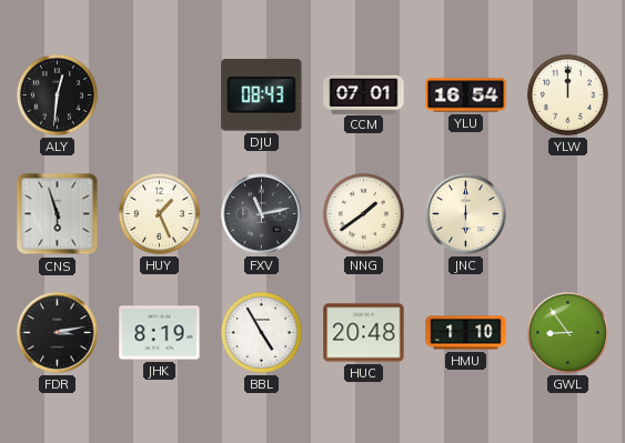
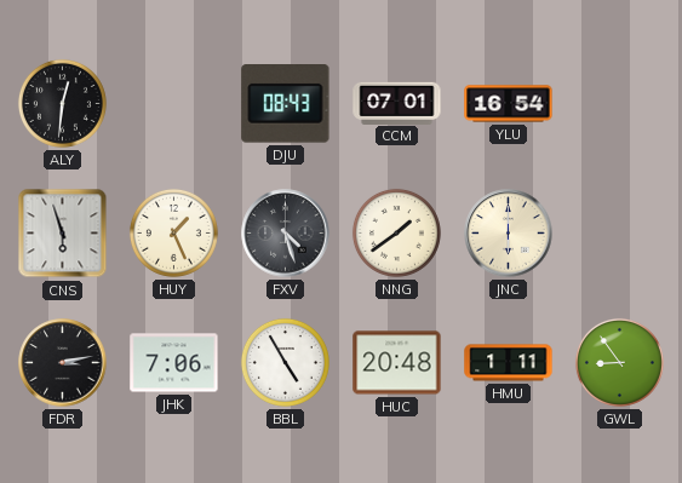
YLW: 12:00 -> none (567, 94)
FXV: 11:13 -> 4:27 (286, 234)
JHK: 8:19 -> 7:06 (174, 363)
HMU: 1:10 -> 1:11 (509, 363)
